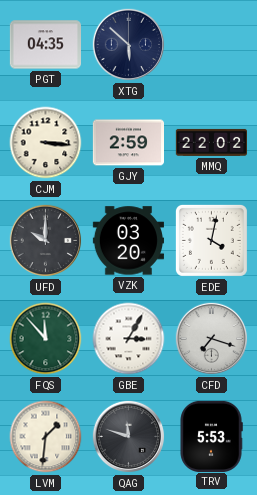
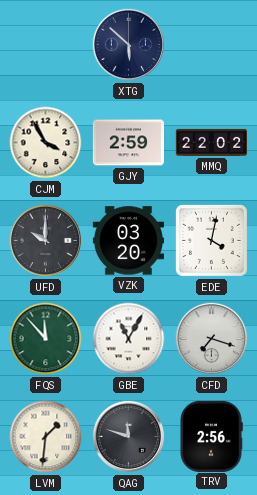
PGT: 04:35 -> none (45, 45)
CJM: 3:16 -> 3:55 (46, 143)
GBE: 3:05 -> 11:05 (129, 339)
TRV: 5:53 -> 2:56 (211, 436)
